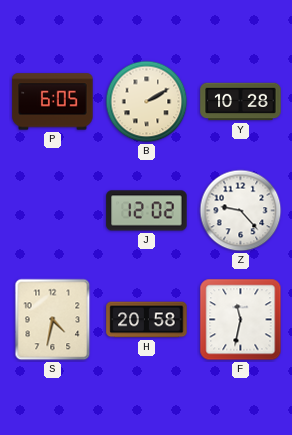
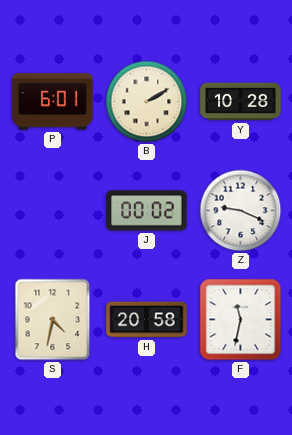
P: 6:05 -> 6:01 (53, 102)
J: 12:02 -> 00:02 (147, 211)
Z: 9:23 -> 9:19 (241, 211)
